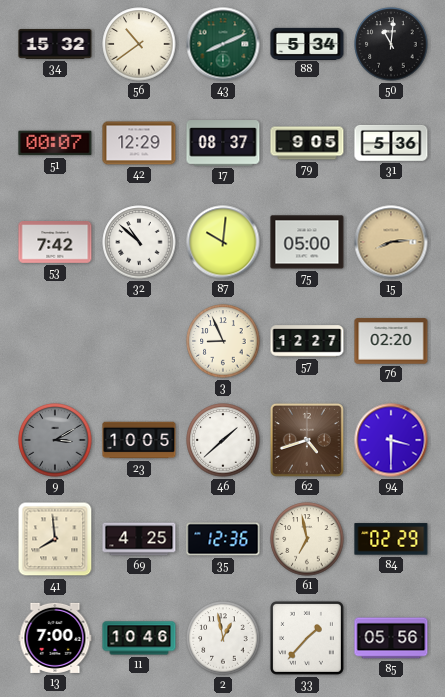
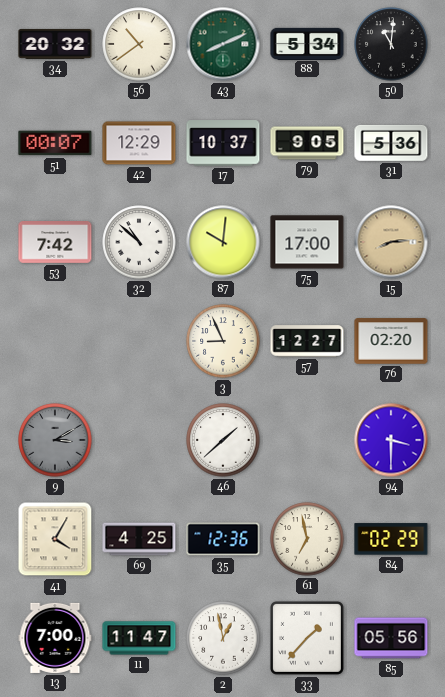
34: 15:32 -> 20:32 (55, 44)
17: 08:37 -> 10:37 (223, 143)
75: 05:00 -> 17:00 (307, 242)
23: 10:05 -> none (139, 440)
62: 4:42 -> none (307, 440)
41: 7:59 -> 4:05 (55, 539)
11: 10:46 -> 11:47 (139, 638)
